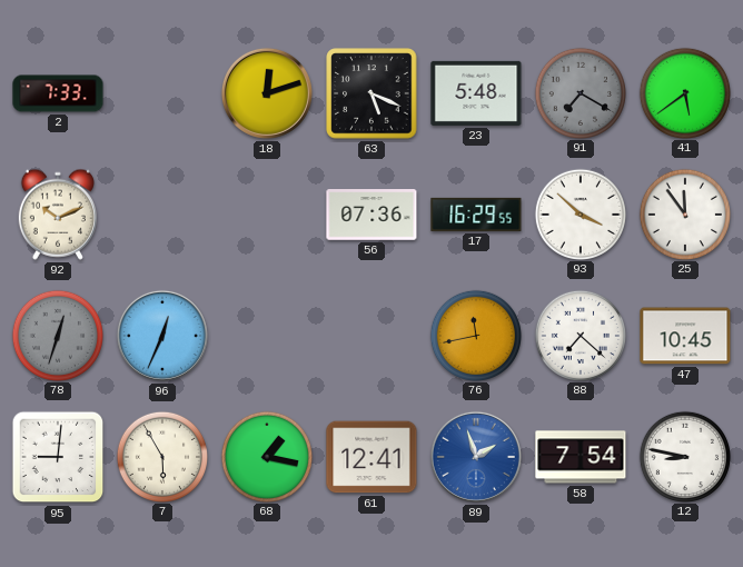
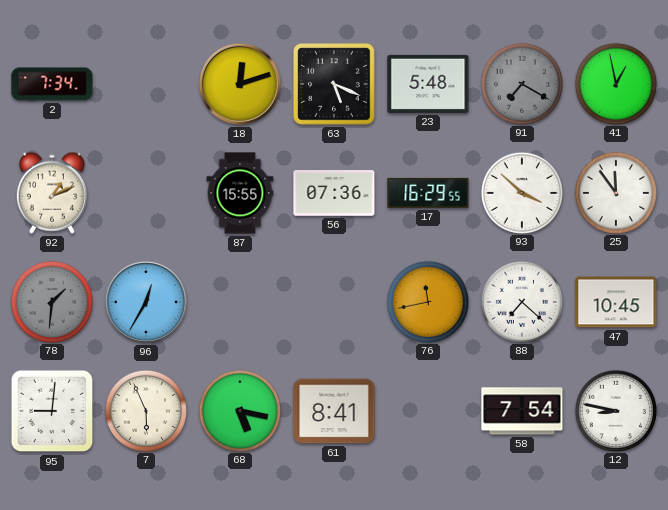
2: 7:33 -> 7:34 (52, 84)
41: 5:39 -> 12:58 (615, 83)
92: 10:11 -> 1:11 (52, 193)
87: none -> 15:55 (240, 193)
78: 12:33 -> 1:31 (51, 301)
96: 12:34 -> 12:35 (146, 302)
7: 5:55 -> 5:56 (145, 410)
68: 1:17 -> 5:17 (239, 410)
61: 12:41 -> 8:41 (334, 411)
89: 1:57 -> none (476, 457)
